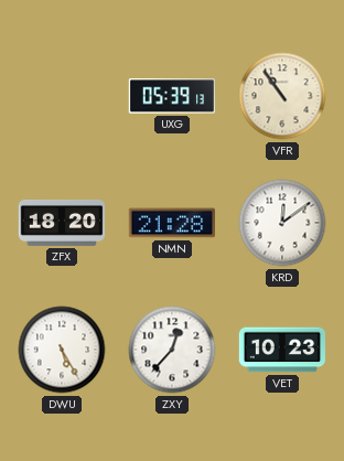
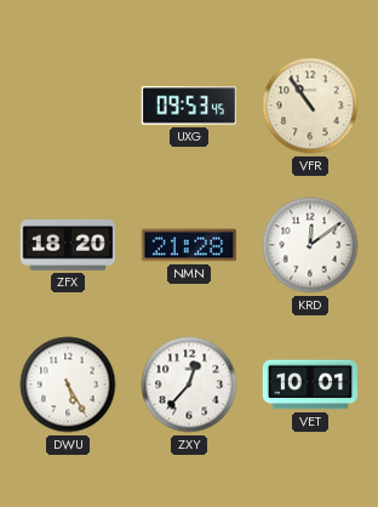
UXG: 05:39 -> 09:53 (188, 106)
VET: 10:23 -> 10:01 (310, 384)
